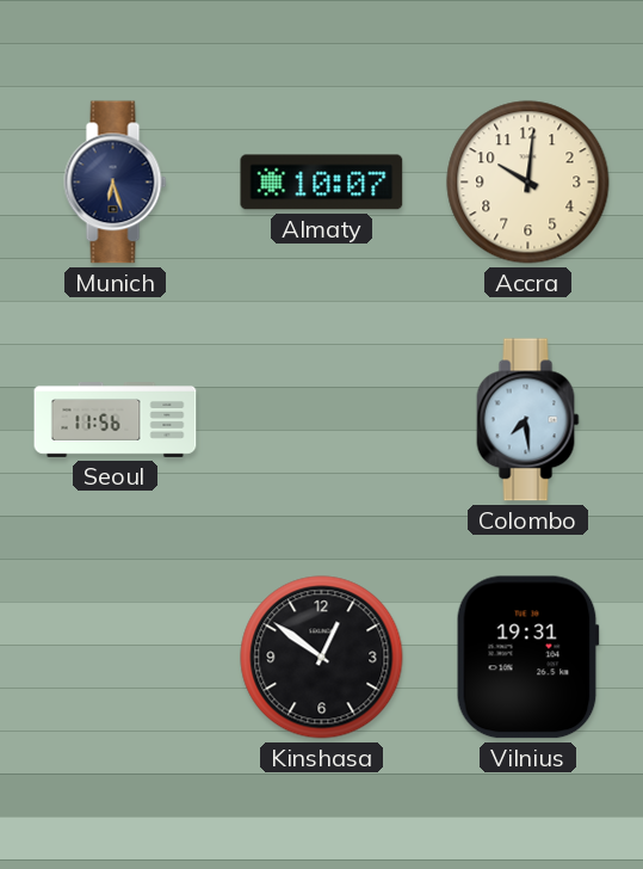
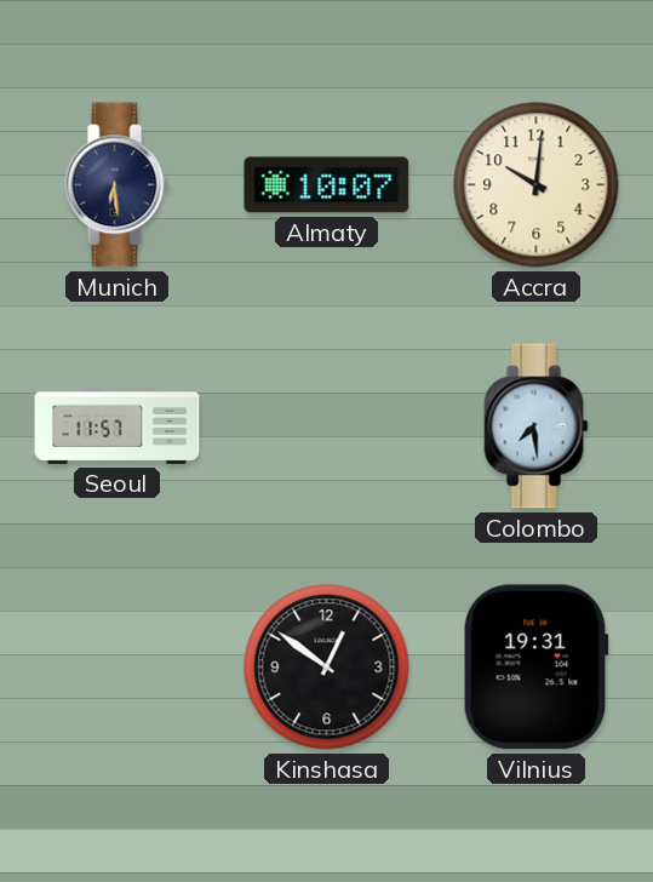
Munich: 6:27 -> 6:29 (118, 185)
Seoul: 11:56 -> 11:57 (118, 426)
